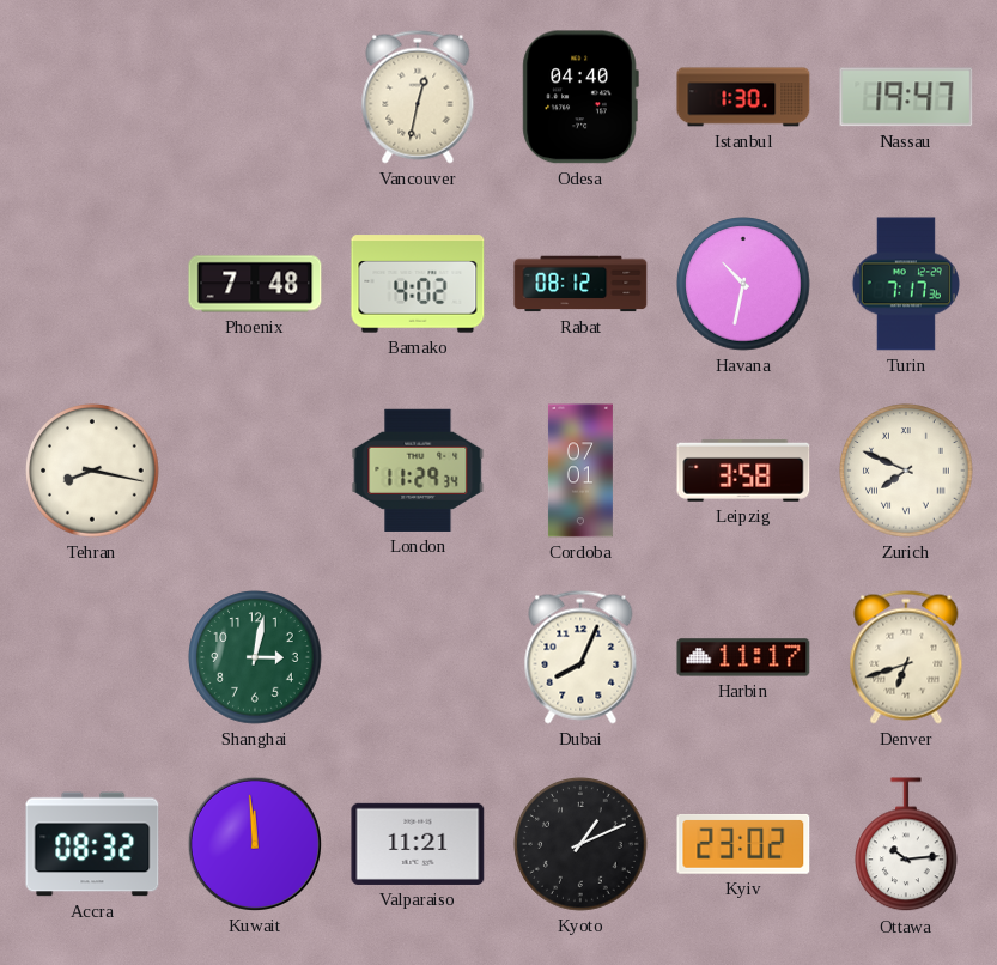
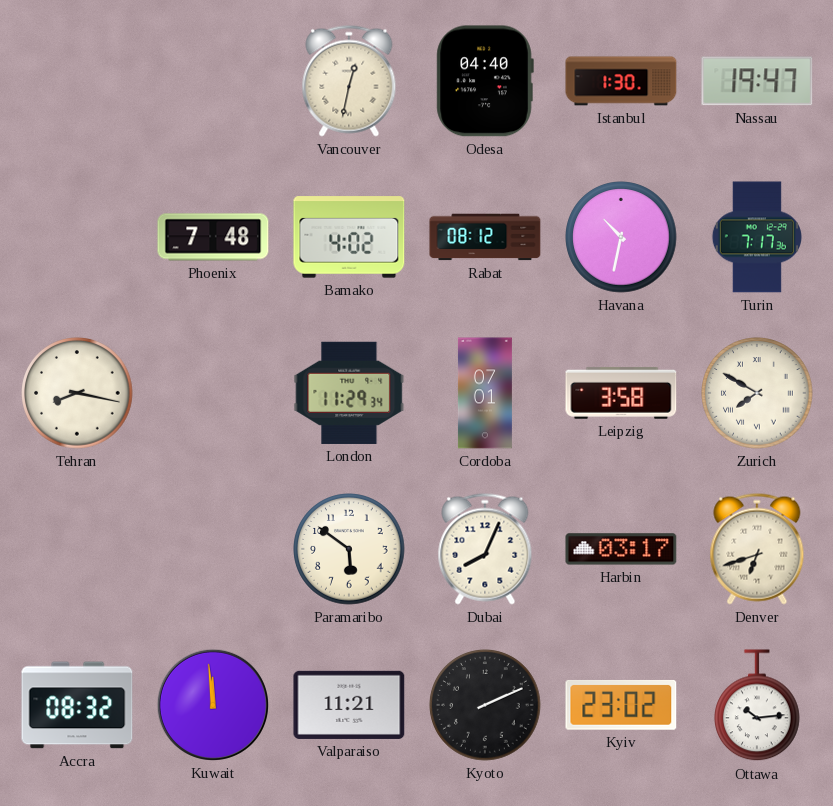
Zurich: 7:49 -> 7:50 (757, 393)
Shanghai: 3:02 -> none (255, 657)
Paramaribo: none -> 5:51 (349, 549)
Harbin: 11:17 -> 03:17 (621, 549)
Kyoto: 1:11 -> 2:11 (485, 705)
